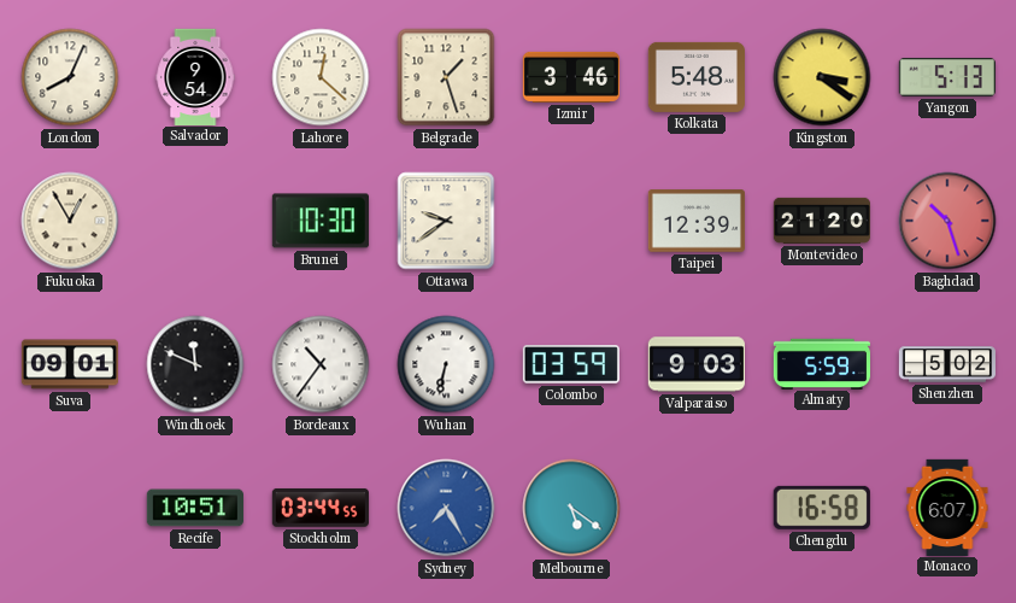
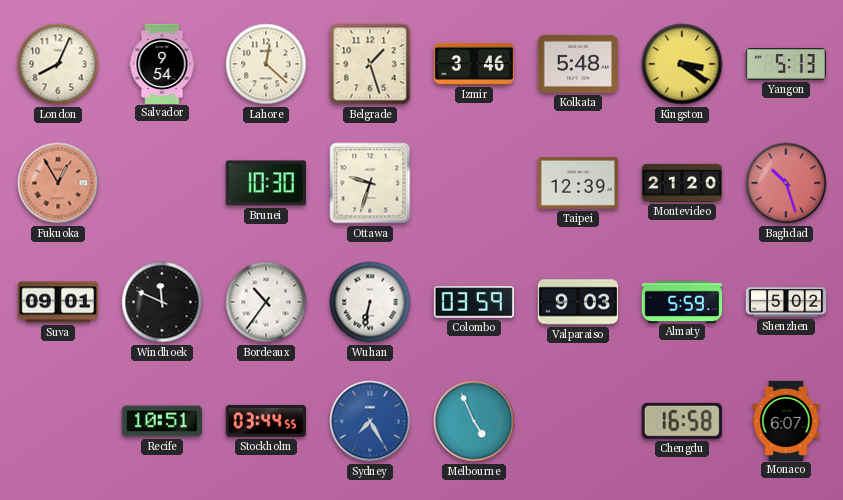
Fukuoka dial: cream -> salmon (58, 183)
Ottawa: 9:39 -> 9:33 (370, 183)
Melbourne: 5:21 -> 4:56 (474, 421)
